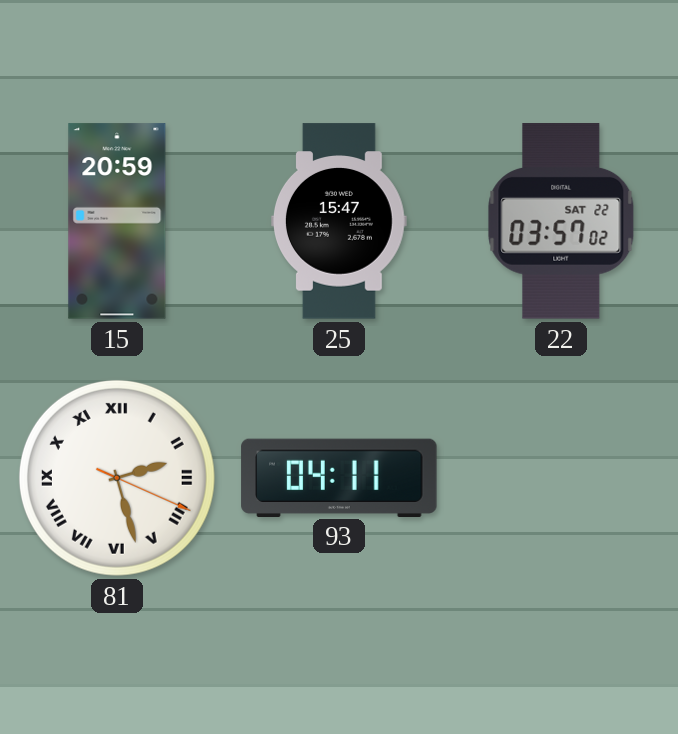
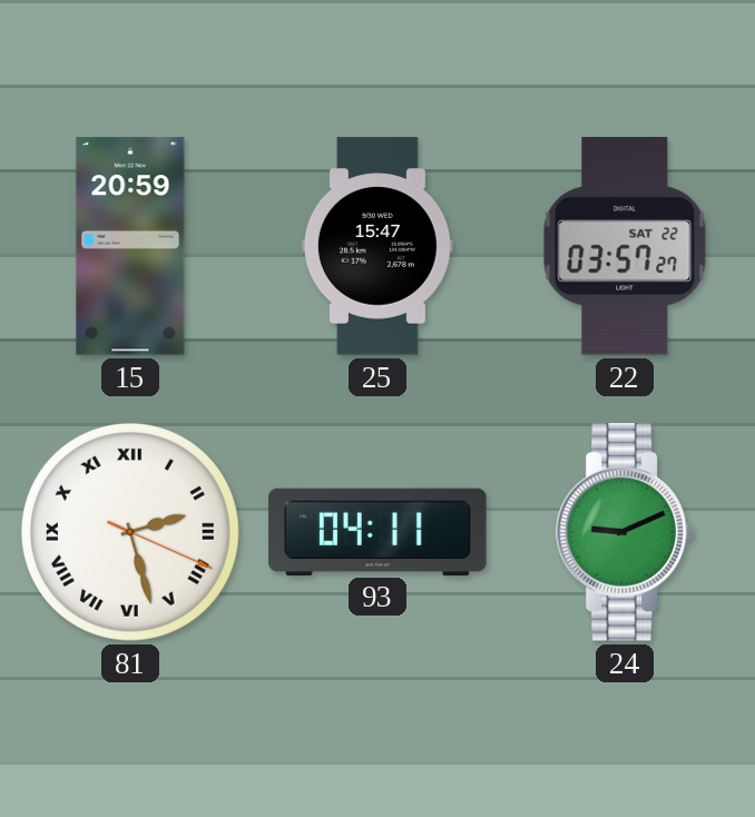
22: 03:57:02 -> 03:57:27 (625, 246)
24: none -> 9:11 (625, 532)
